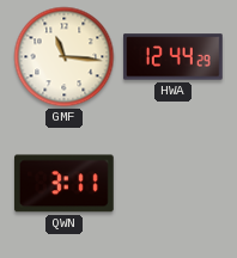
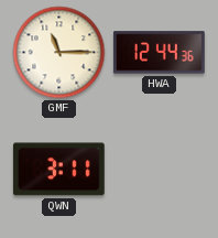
GMF: 11:16 -> 11:15 (59, 53)
HWA: 12:44:29 -> 12:44:36 (160, 53)
